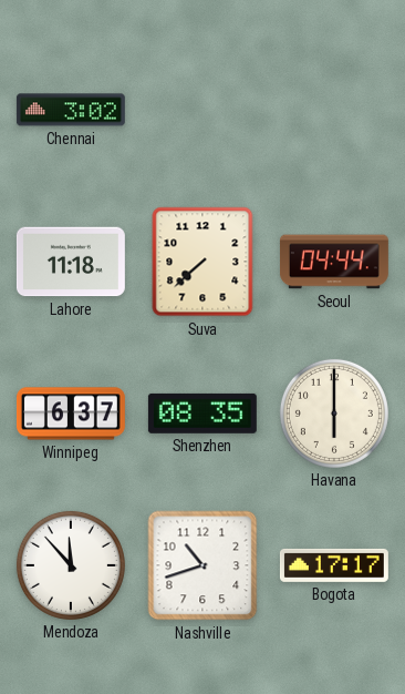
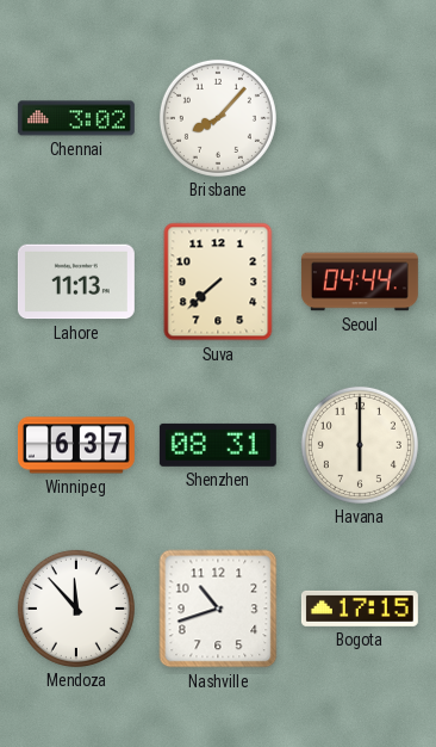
Brisbane: none -> 8:07 (218, 118)
Lahore: 11:18 -> 11:13 (76, 282)
Shenzhen: 08:35 -> 08:31 (218, 445)
Bogota: 17:17 -> 17:15 (360, 609)
